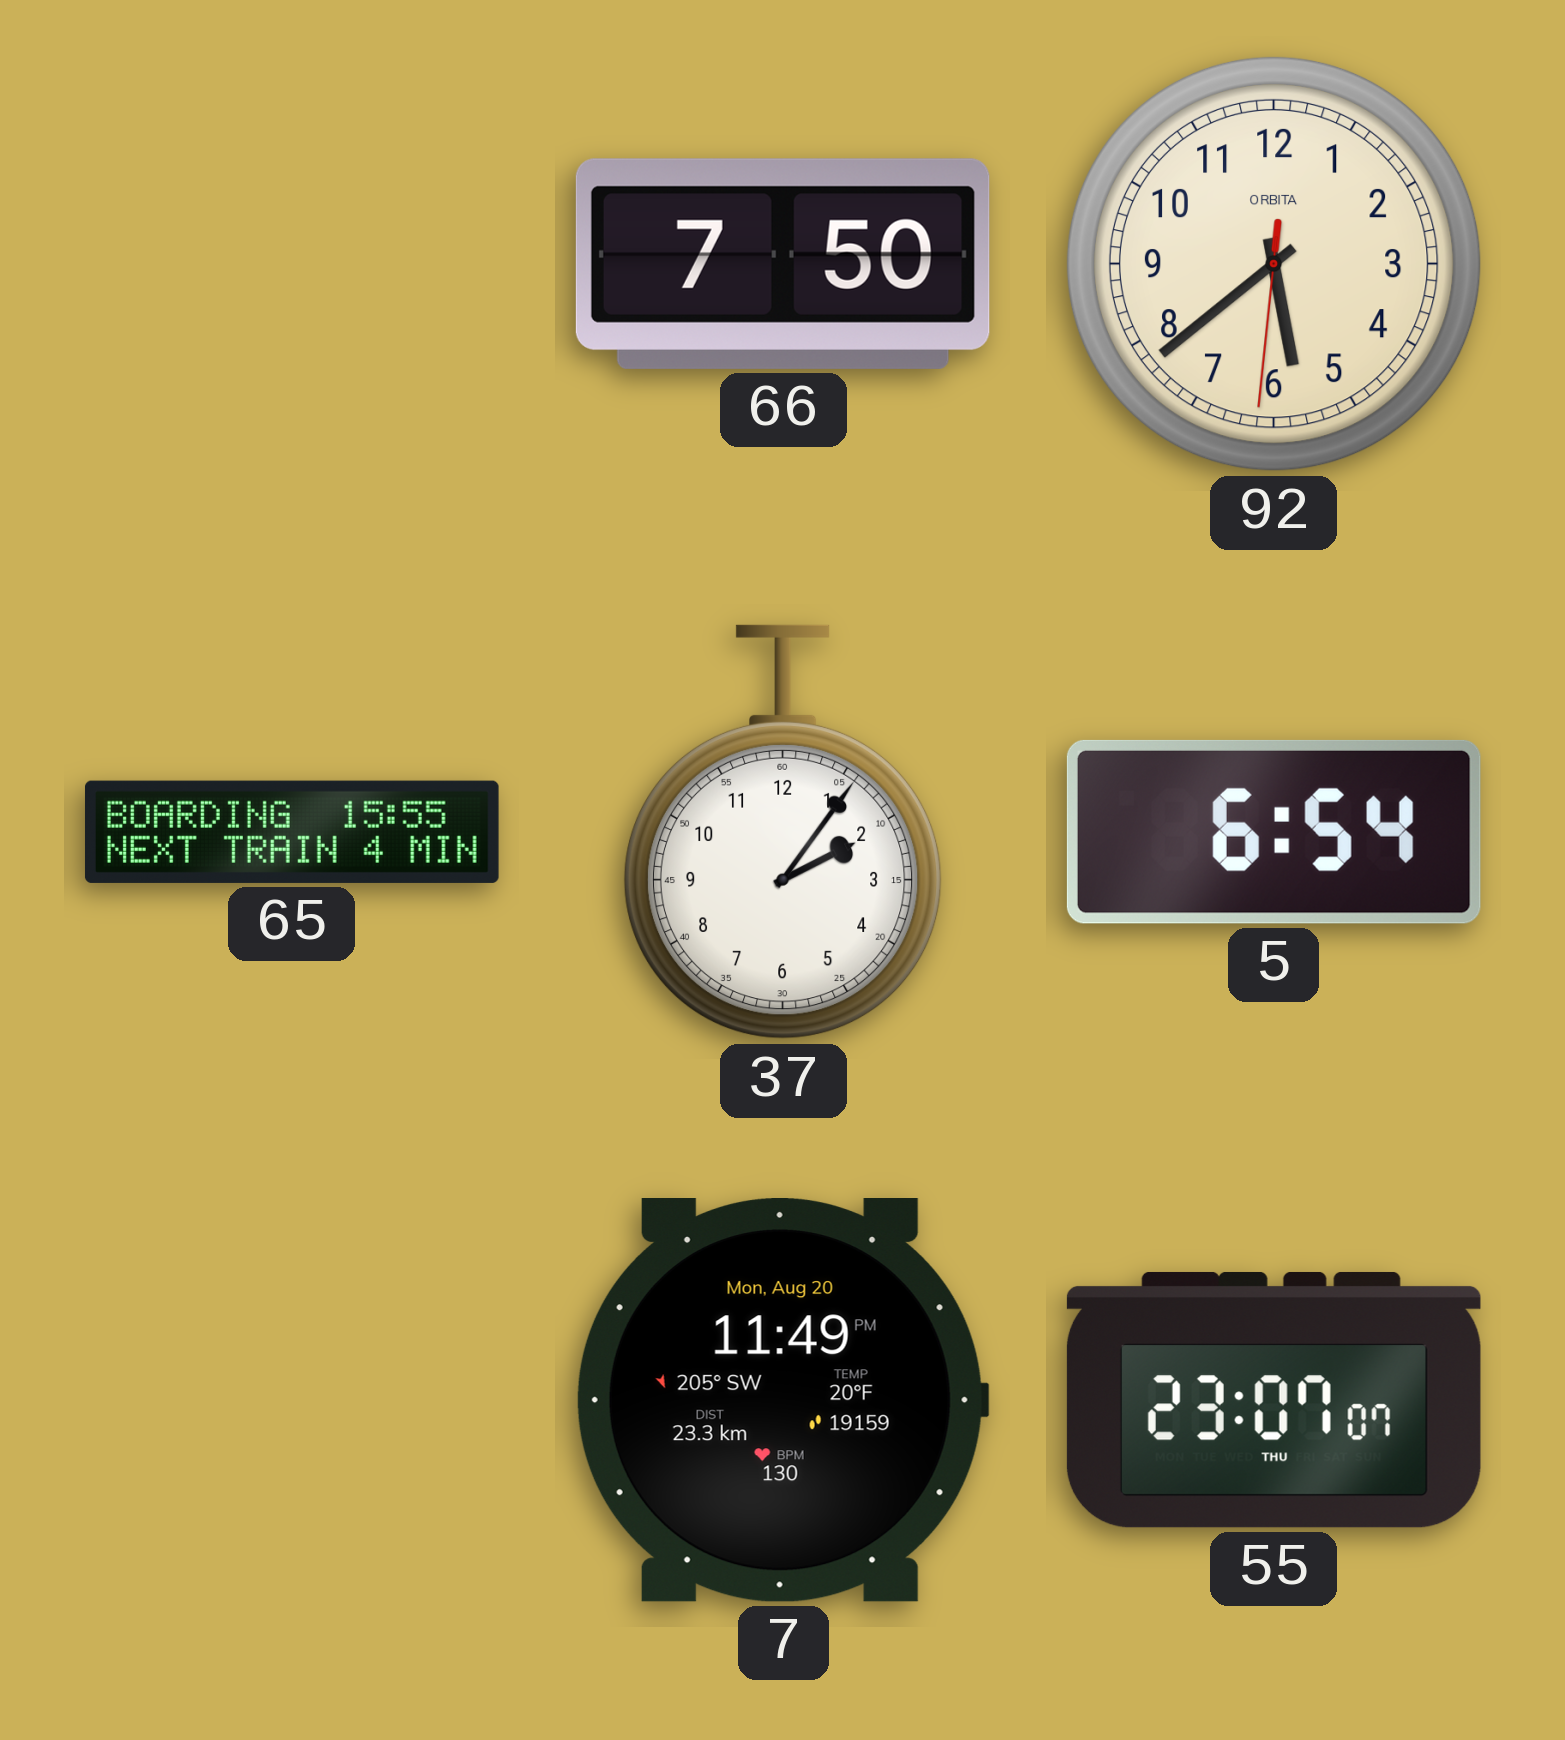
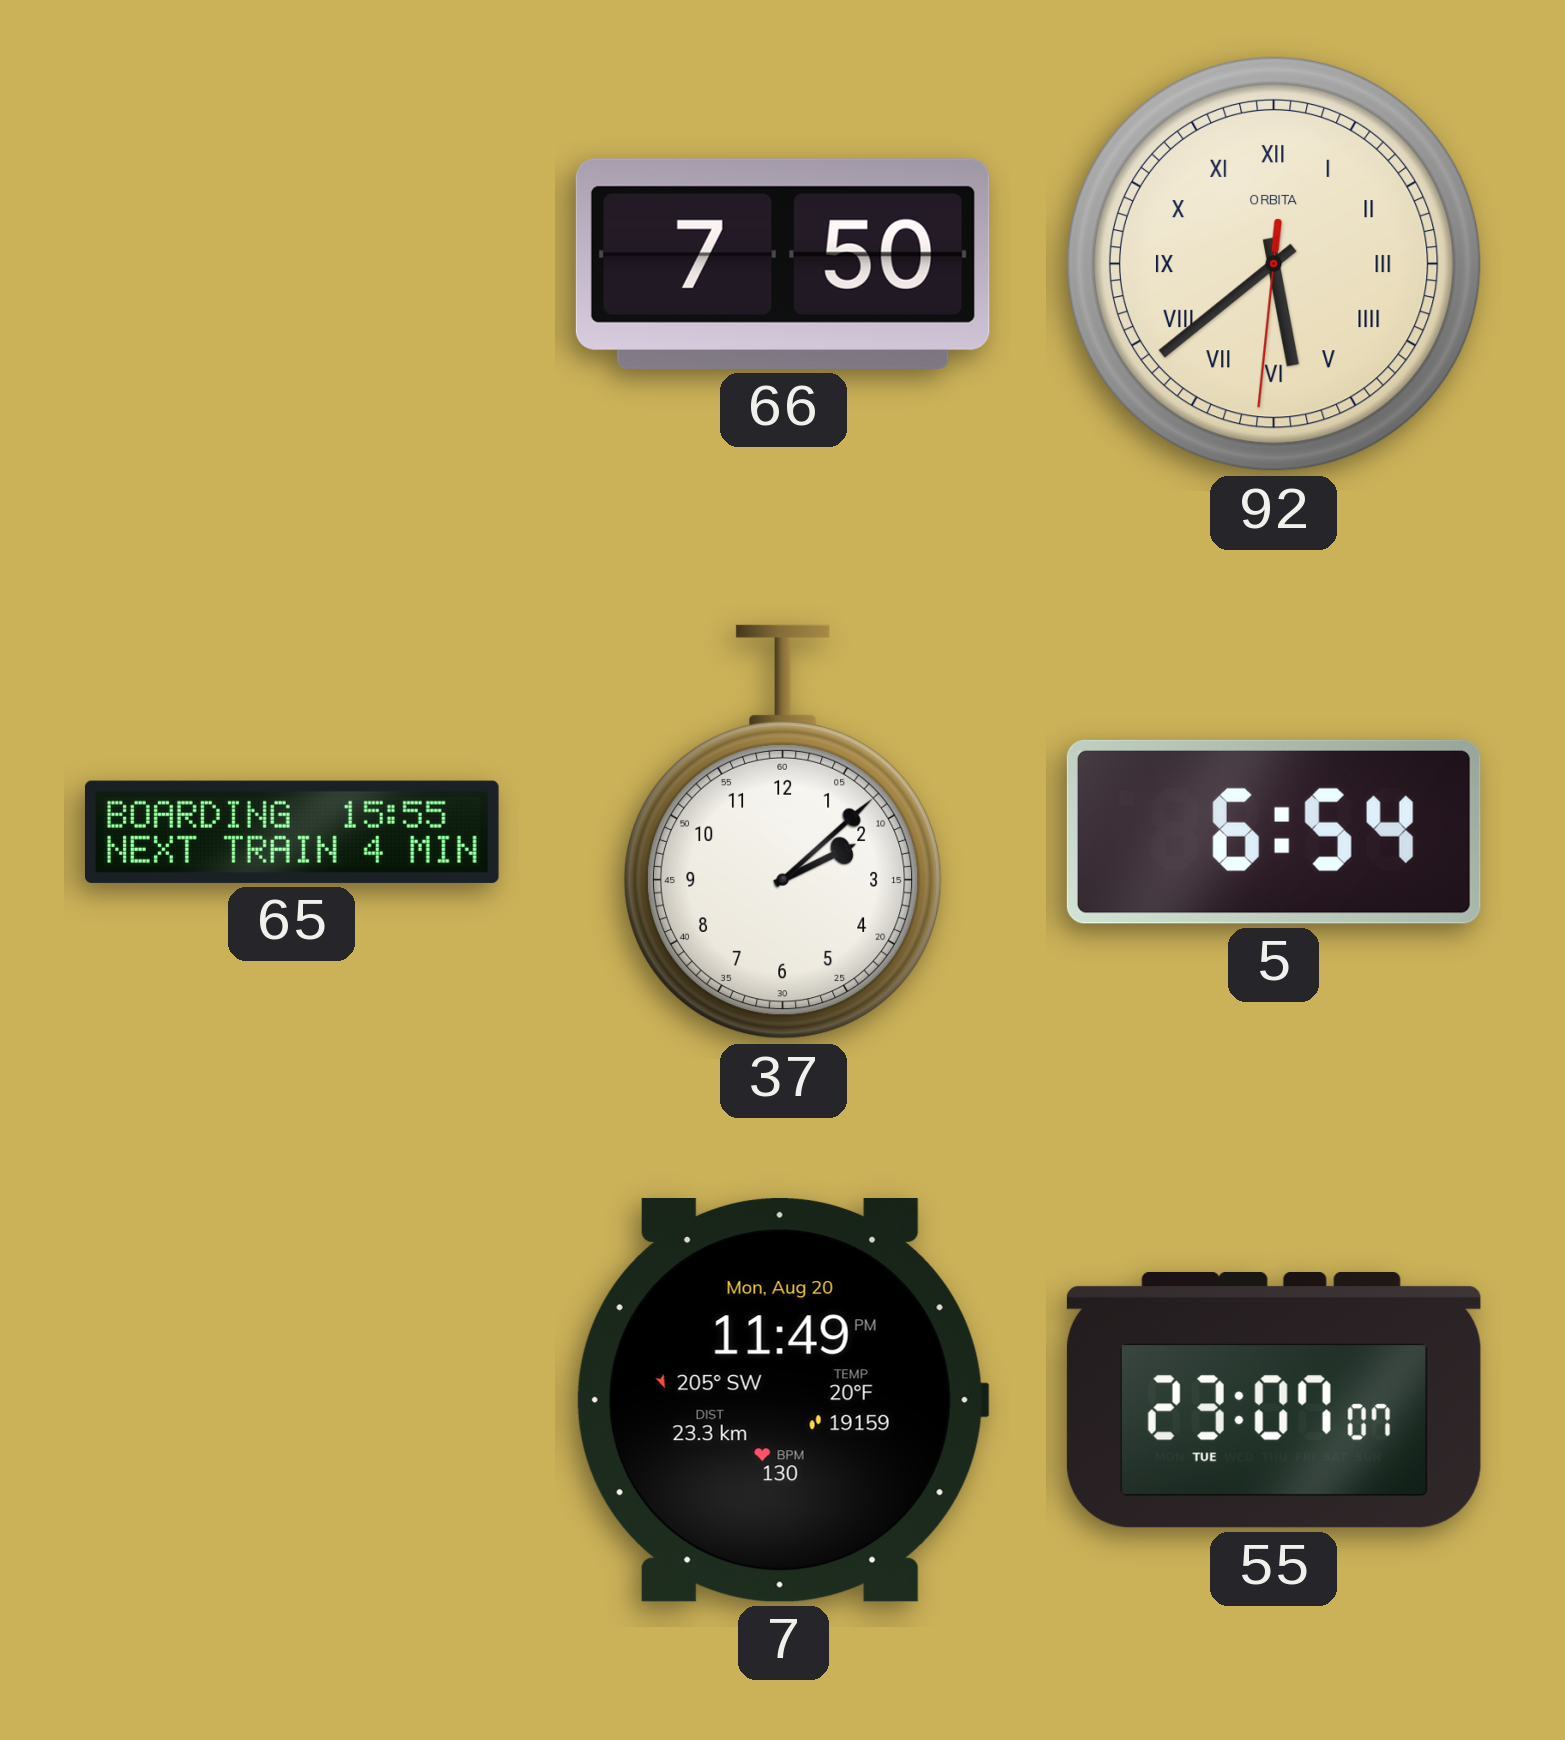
92 numerals: Arabic -> Roman (1274, 264)
37: 2:06 -> 2:08 (783, 832)
55 date: THU -> TUE (1274, 1400)
